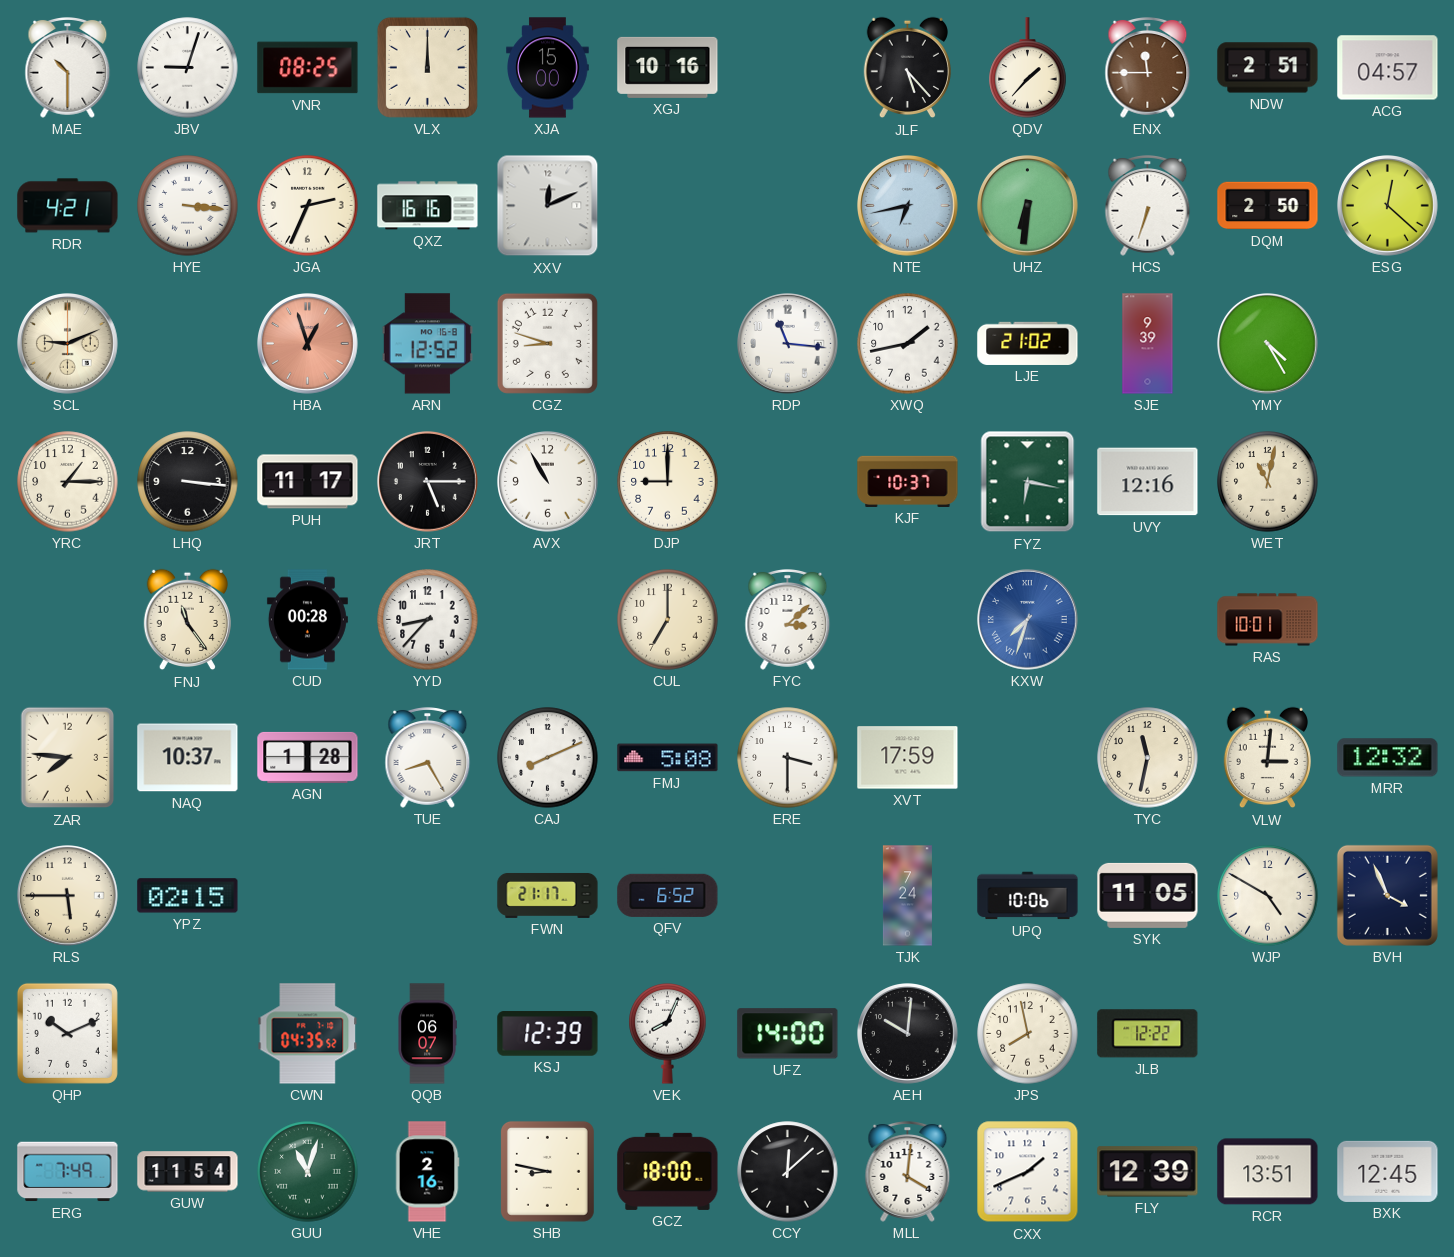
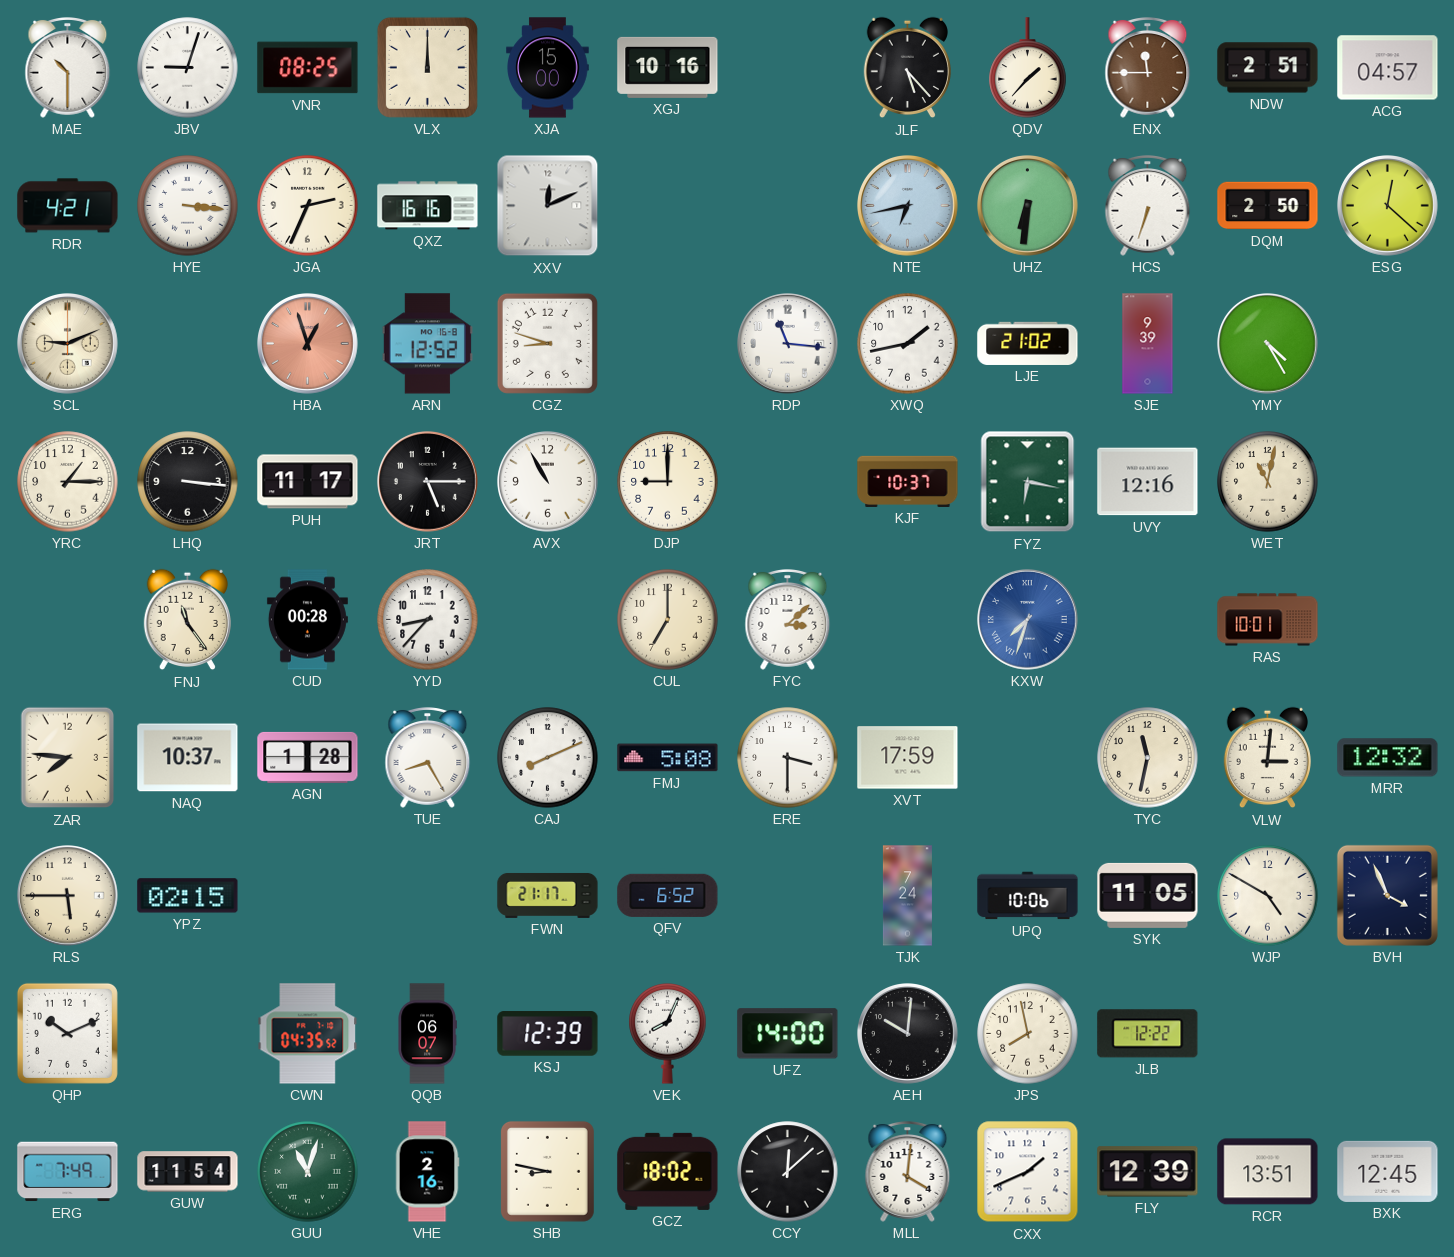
GCZ: 18:00 -> 18:02 (668, 1171)
